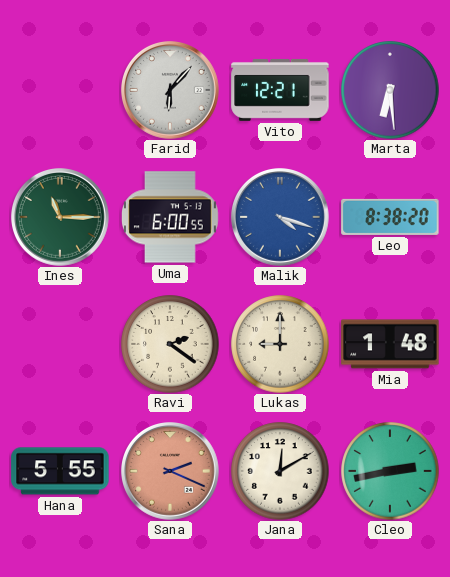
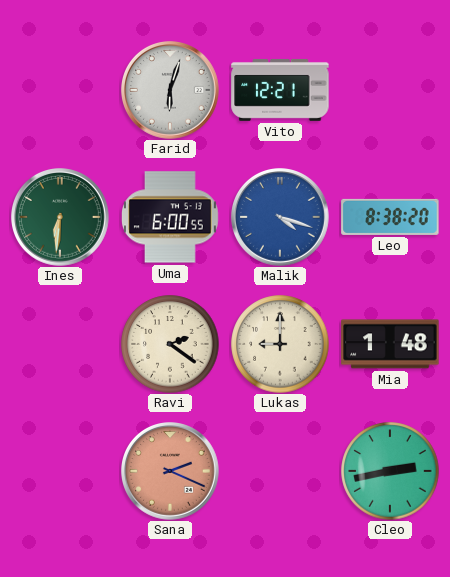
Farid: 6:07 -> 6:03 (171, 91)
Marta: 6:29 -> none (390, 90)
Ines: 11:15 -> 6:31 (61, 218)
Hana: 5:55 -> none (60, 471)
Jana: 12:10 -> none (280, 471)
